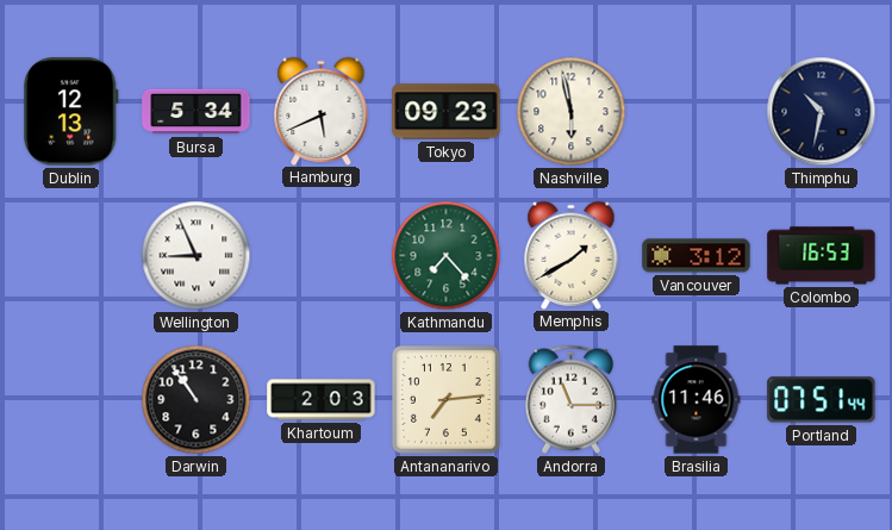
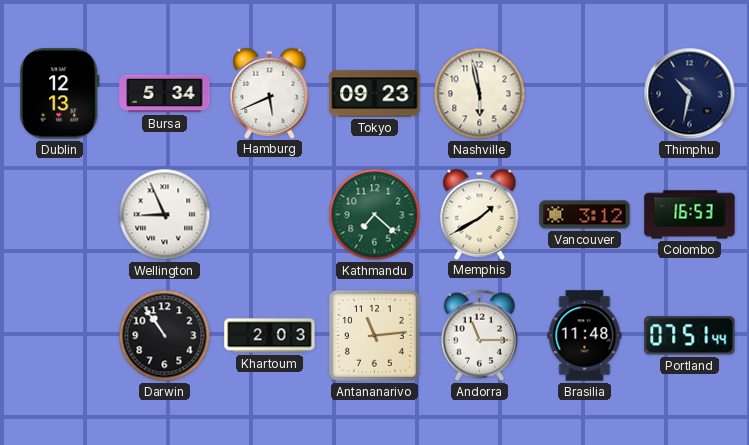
Kathmandu: 7:23 -> 7:22 (375, 215)
Antananarivo: 7:14 -> 11:14 (375, 336)
Brasilia: 11:46 -> 11:48 (585, 336)
